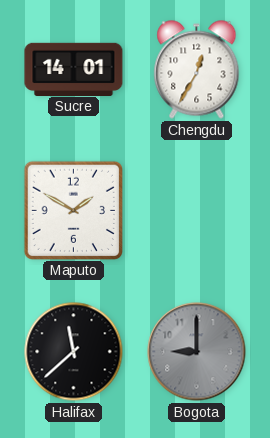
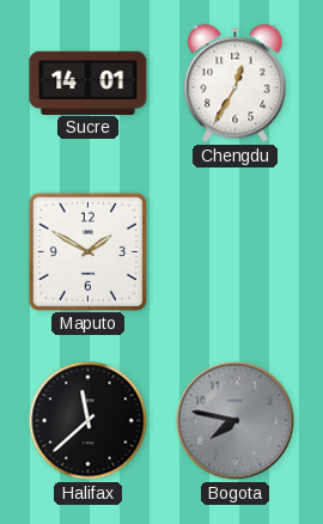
Bogota: 9:00 -> 7:47 (236, 421)
